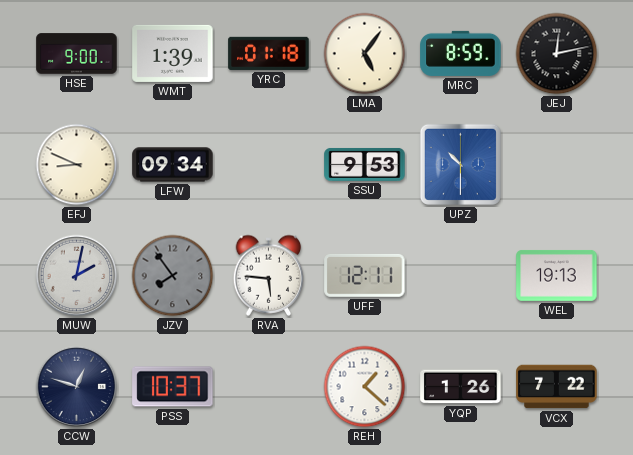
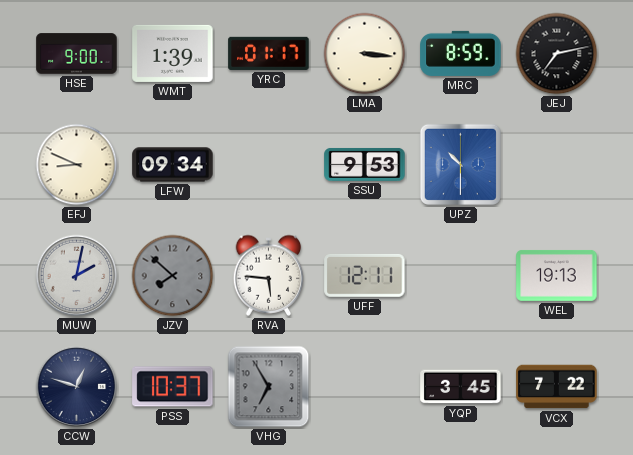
YRC: 01:18 -> 01:17 (269, 53)
LMA: 5:06 -> 3:16 (365, 54)
JEJ: 12:13 -> 7:13 (557, 54)
JZV: 7:54 -> 7:52 (173, 276)
VHG: none -> 6:55 (269, 387)
REH: 1:22 -> none (365, 387)
YQP: 1:26 -> 3:45 (461, 387)
